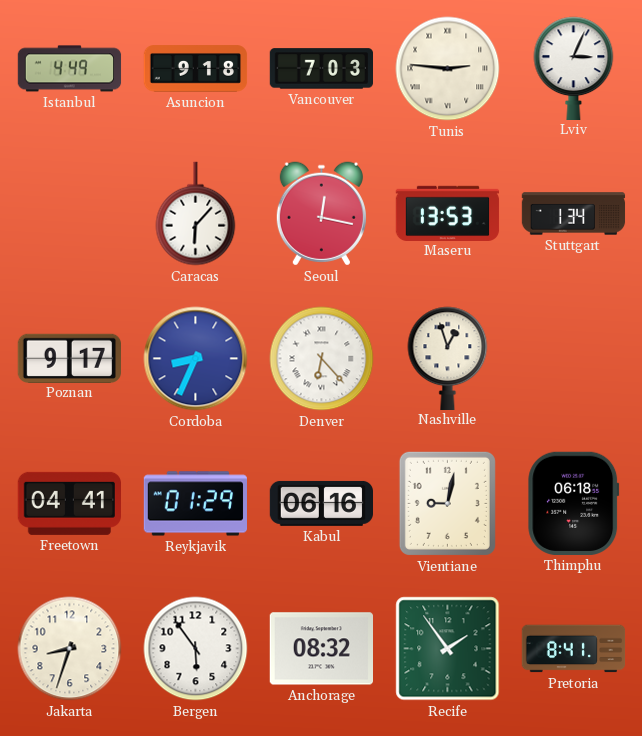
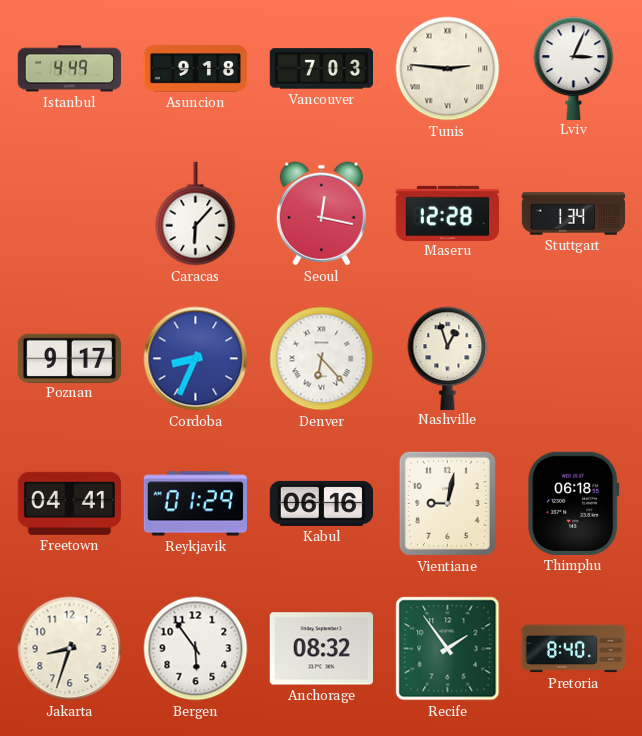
Maseru: 13:53 -> 12:28 (448, 213)
Pretoria: 8:41 -> 8:40 (574, 649)
